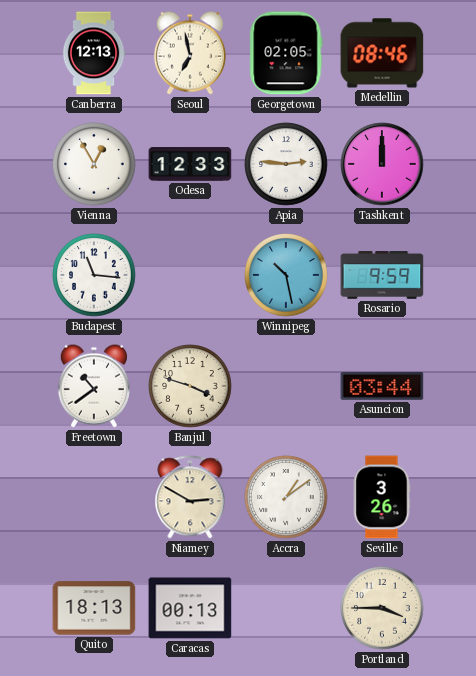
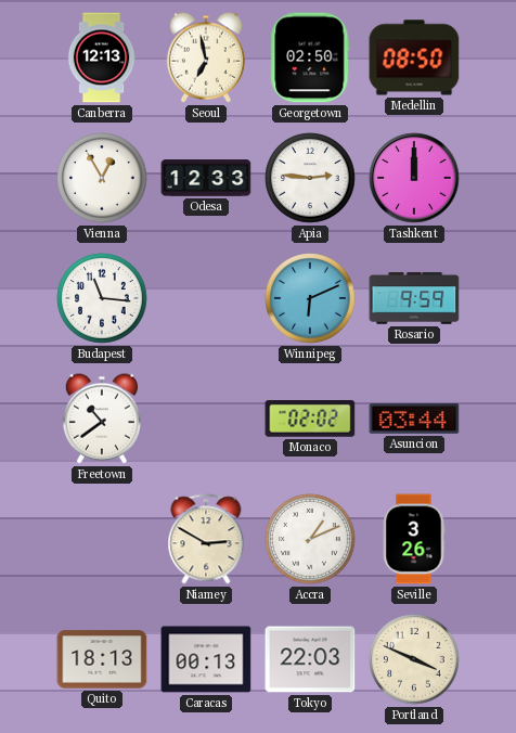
Georgetown: 02:05 -> 02:50 (310, 57)
Medellin: 08:46 -> 08:50 (414, 57)
Winnipeg: 10:28 -> 6:11 (310, 298)
Banjul: 3:48 -> none (190, 386)
Monaco: none -> 02:02 (310, 420)
Accra: 1:09 -> 1:11 (310, 539)
Tokyo: none -> 22:03 (310, 659)
Portland: 3:45 -> 3:49 (414, 659)
